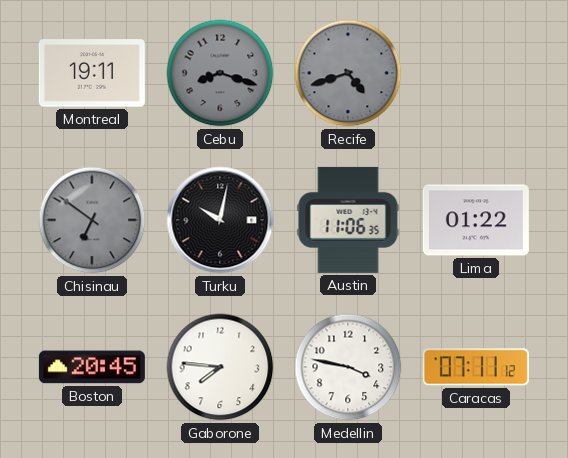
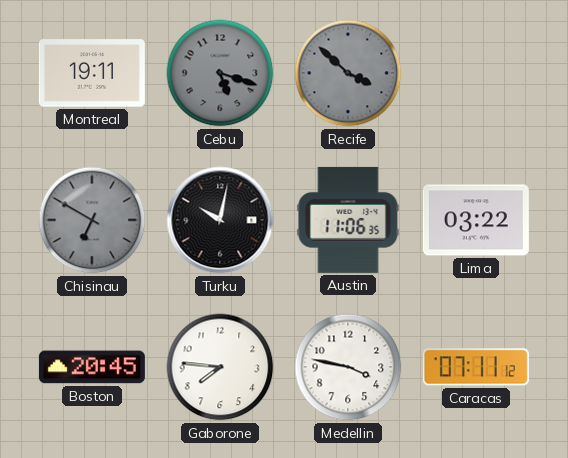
Cebu: 8:18 -> 5:18 (220, 73)
Recife: 4:42 -> 3:52 (348, 73)
Chisinau: 6:51 -> 6:50 (92, 220)
Lima: 01:22 -> 03:22 (476, 220)
